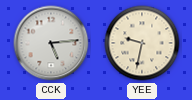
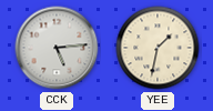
YEE: 9:32 -> 1:32 (158, 48)
